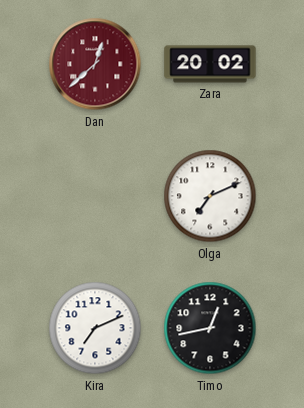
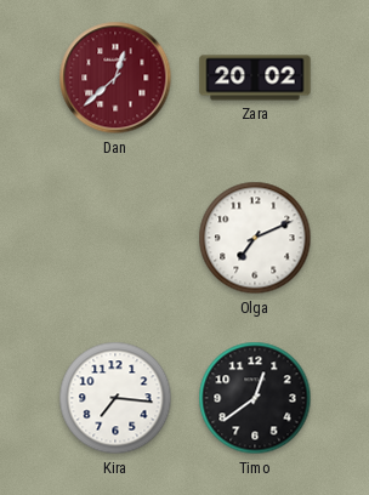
Kira: 7:11 -> 7:16 (115, 398)
Timo: 12:43 -> 12:39 (255, 398)
